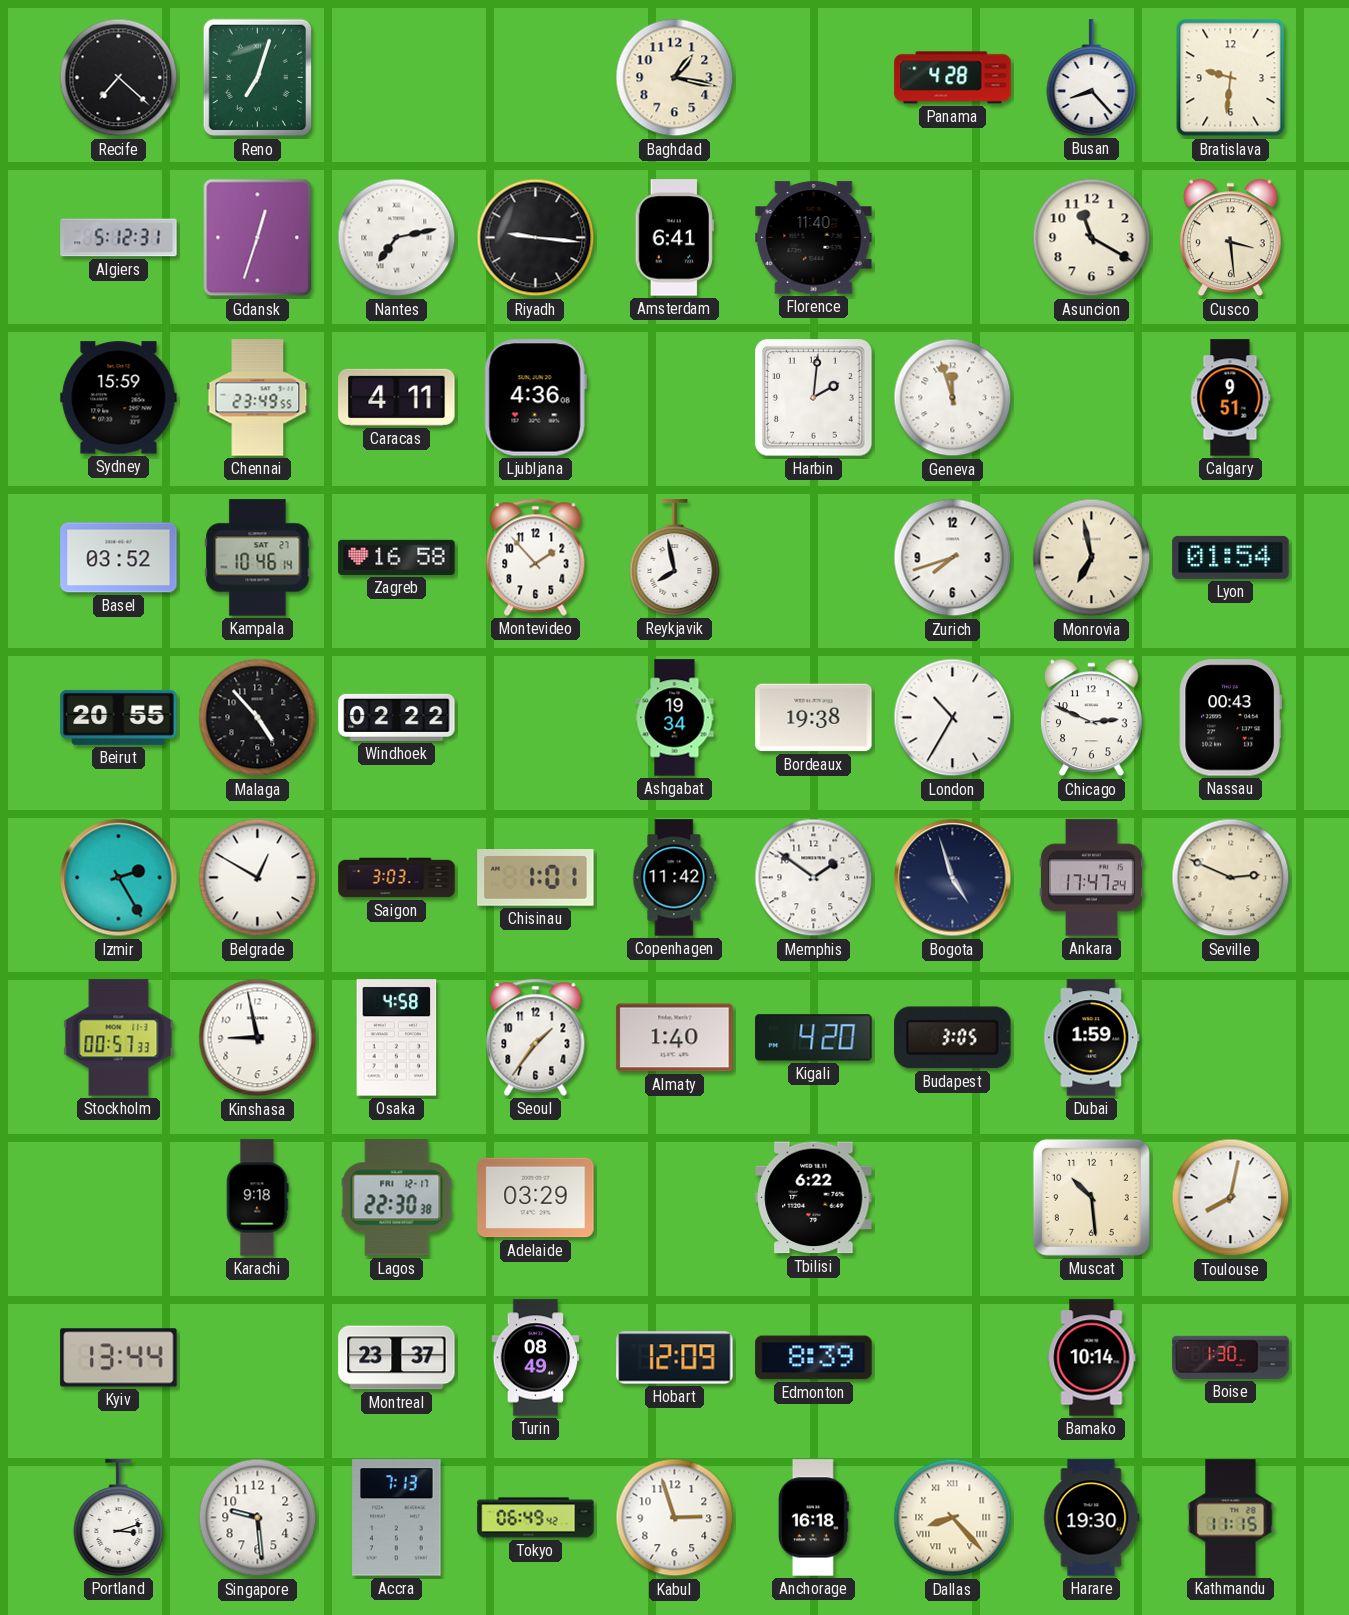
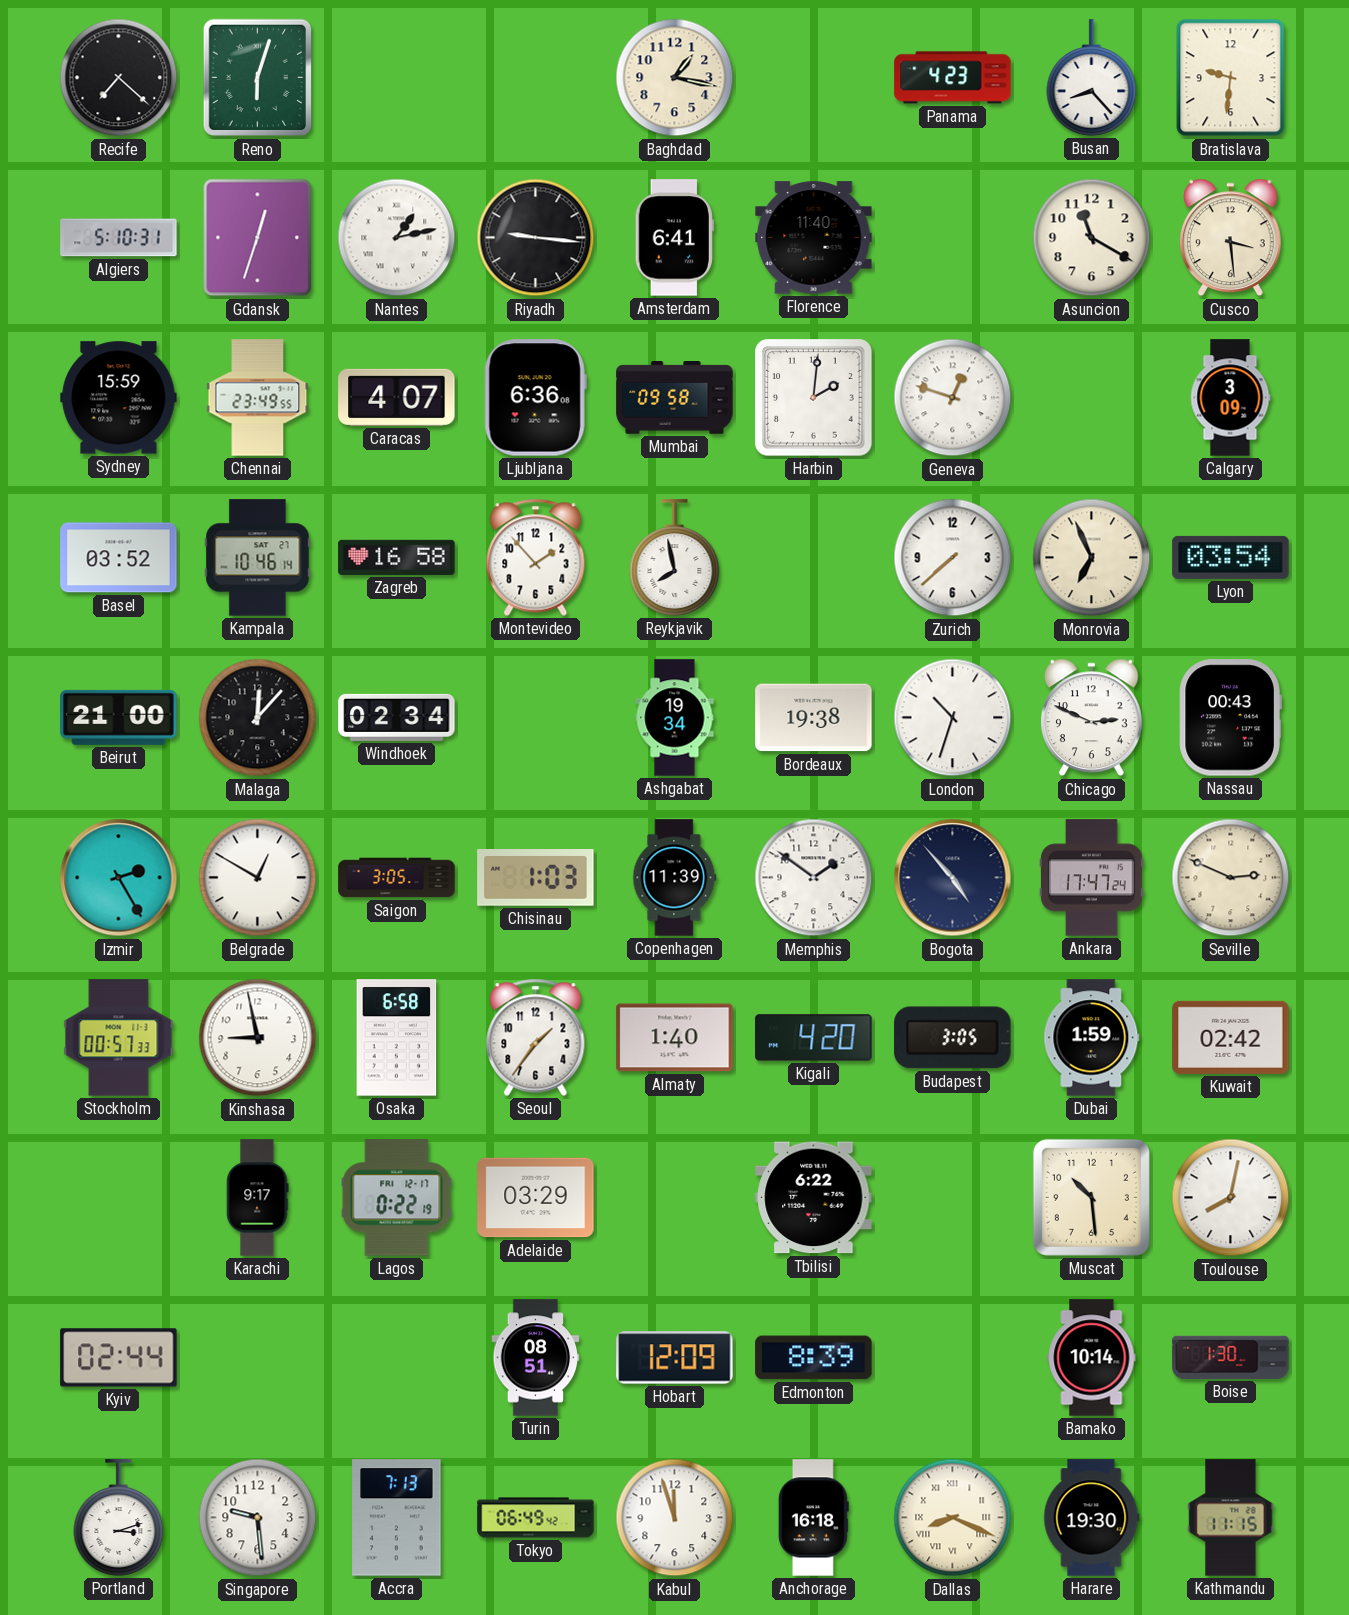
Reno: 7:03 -> 6:03 (257, 78)
Panama: 4:28 -> 4:23 (953, 78)
Algiers: 5:12 -> 5:10 (119, 238)
Nantes: 7:13 -> 1:13 (397, 238)
Caracas: 4:11 -> 4:07 (397, 397)
Ljubljana: 4:36 -> 6:36 (535, 398)
Mumbai: none -> 09:58 (675, 398)
Geneva: 11:57 -> 12:48 (953, 398)
Calgary: 9:51 -> 3:09 (1230, 398)
Zurich: 7:42 -> 7:38 (953, 558)
Monrovia: 6:58 -> 6:56 (1092, 558)
Lyon: 01:54 -> 03:54 (1231, 557)
Beirut: 20:55 -> 21:00 (119, 717)
Malaga: 4:53 -> 12:07 (258, 718)
Windhoek: 02:22 -> 02:34 (397, 717)
London: 10:35 -> 10:33 (953, 718)
Saigon: 3:03 -> 3:05 (397, 878)
Chisinau: 1:01 -> 1:03 (536, 878)
Copenhagen: 11:42 -> 11:39 (675, 878)
Bogota: 4:57 -> 4:53 (953, 878)
Osaka: 4:58 -> 6:58 (397, 1038)
Kuwait: none -> 02:42 (1231, 1037)
Karachi: 9:18 -> 9:17 (257, 1198)
Lagos: 22:30 -> 0:22 (397, 1198)
Kyiv: 13:44 -> 02:44 (119, 1358)
Montreal: 23:37 -> none (397, 1358)
Turin: 08:49 -> 08:51 (536, 1358)
Kabul: 2:57 -> 11:57 (675, 1518)
Dallas: 8:23 -> 8:19 (953, 1518)
